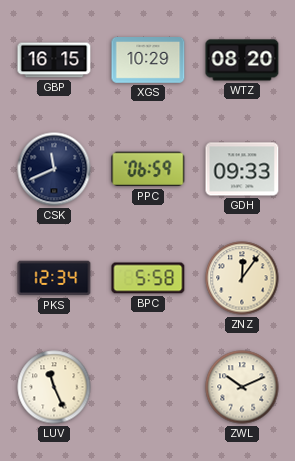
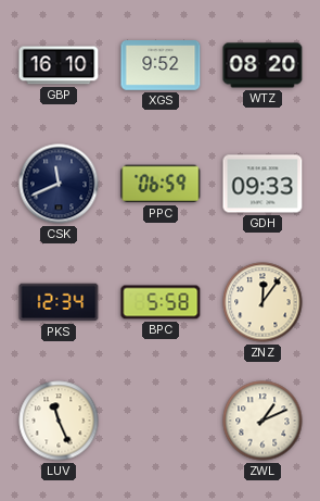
GBP: 16:15 -> 16:10 (59, 65)
XGS: 10:29 -> 9:52 (161, 66)
ZWL: 10:11 -> 1:11 (263, 421)
